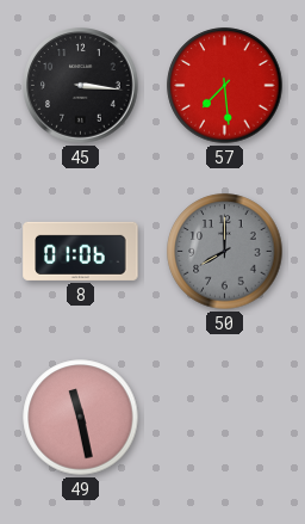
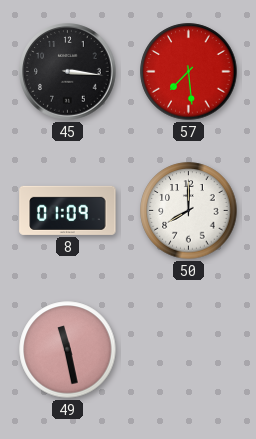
8: 01:06 -> 01:09 (68, 210)
50 dial: grey -> white (189, 211)
